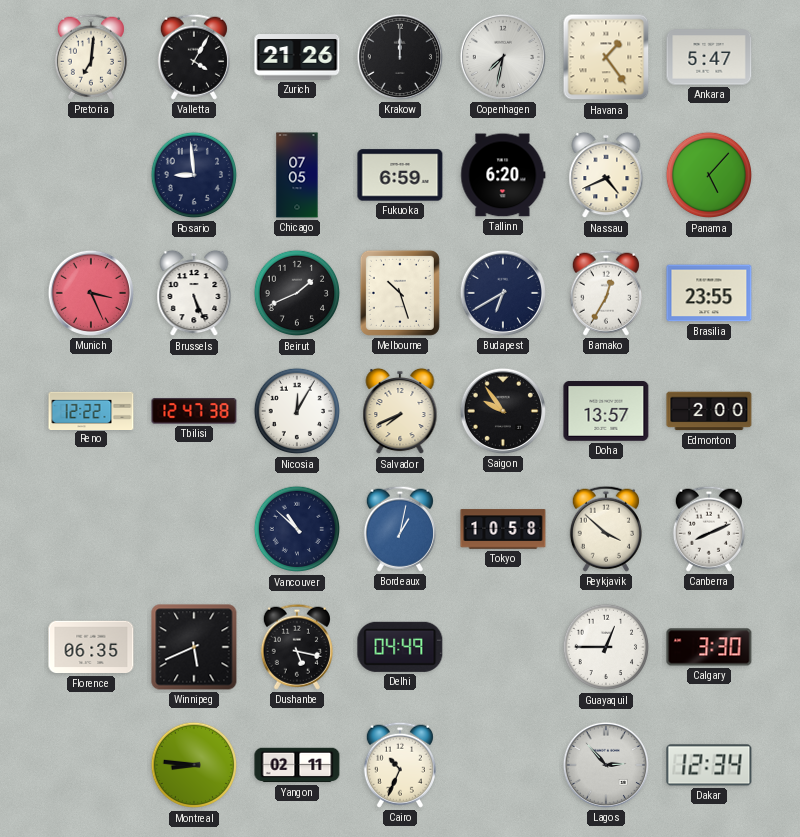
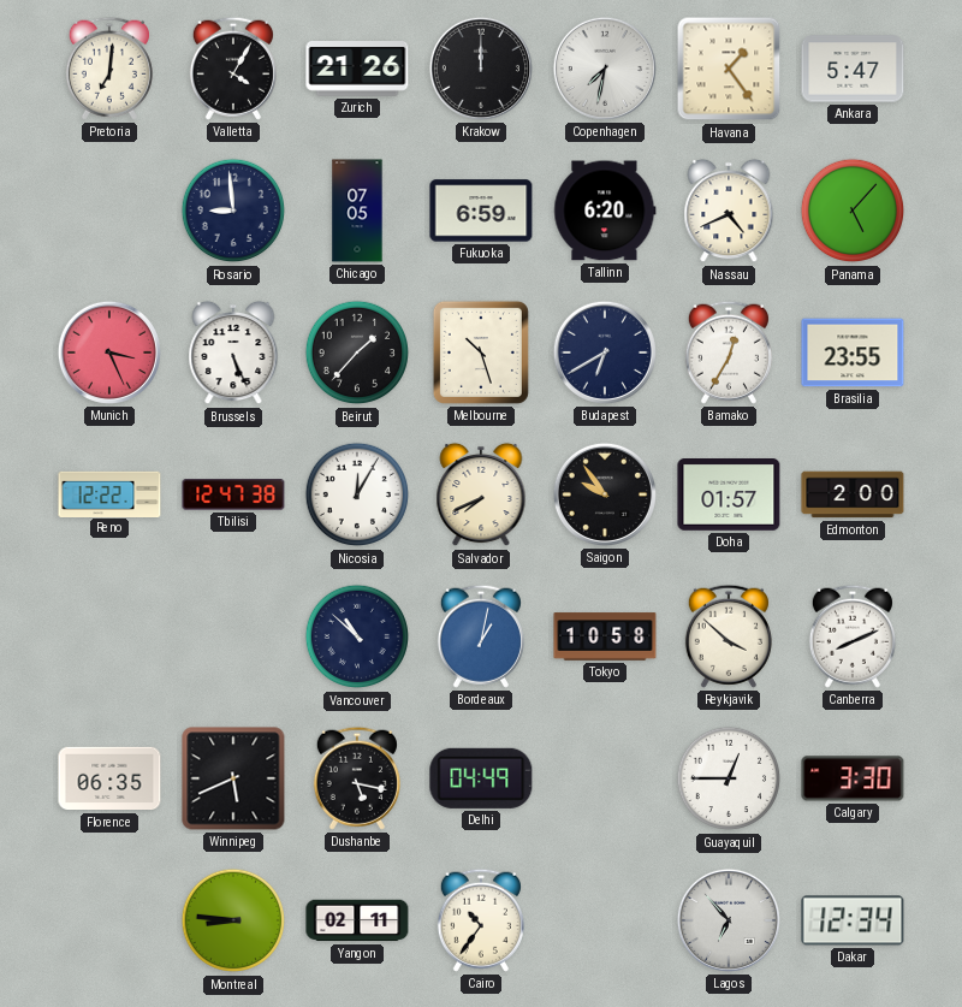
Beirut: 1:41 -> 1:37 (357, 353)
Doha: 13:57 -> 01:57 (729, 496)
Cairo: 10:34 -> 10:36 (481, 920)
Lagos: 2:53 -> 6:53 (729, 920)
